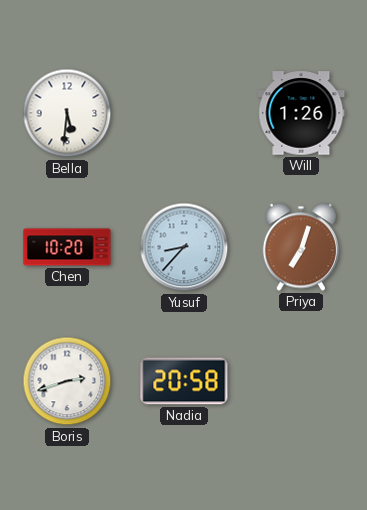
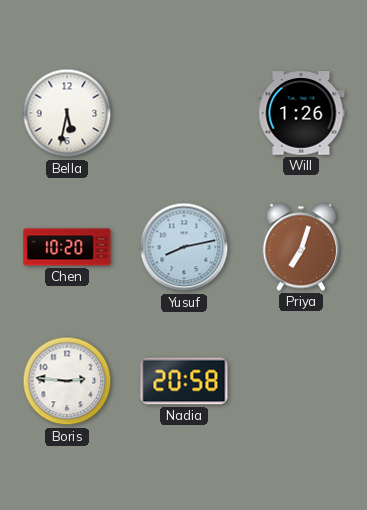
Bella: 5:31 -> 5:32 (67, 113)
Yusuf: 8:37 -> 8:13 (184, 247)
Boris: 2:42 -> 2:46 (67, 381)
